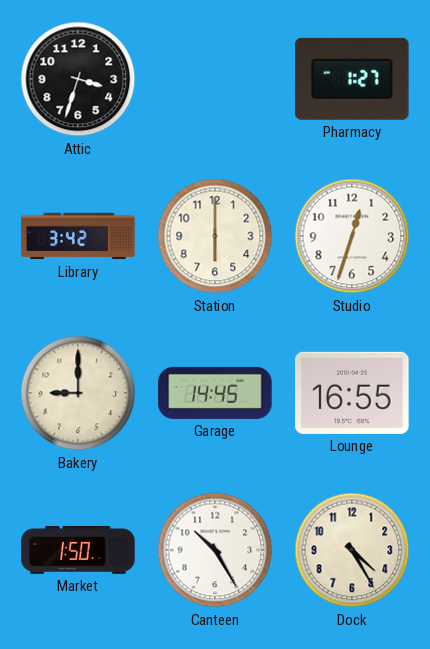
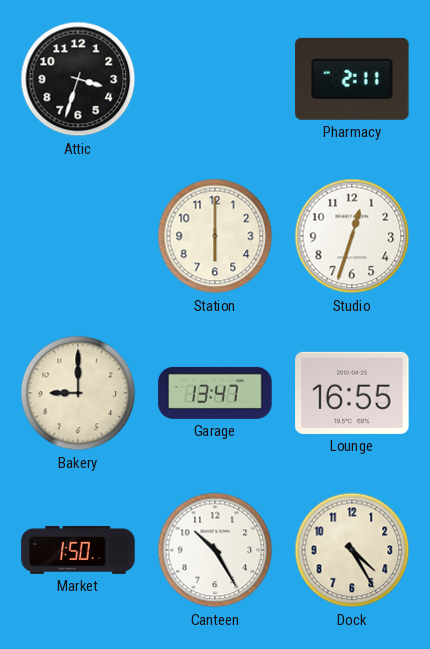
Pharmacy: 1:27 -> 2:11 (352, 79)
Library: 3:42 -> none (78, 236)
Garage: 14:45 -> 13:47 (215, 393)
